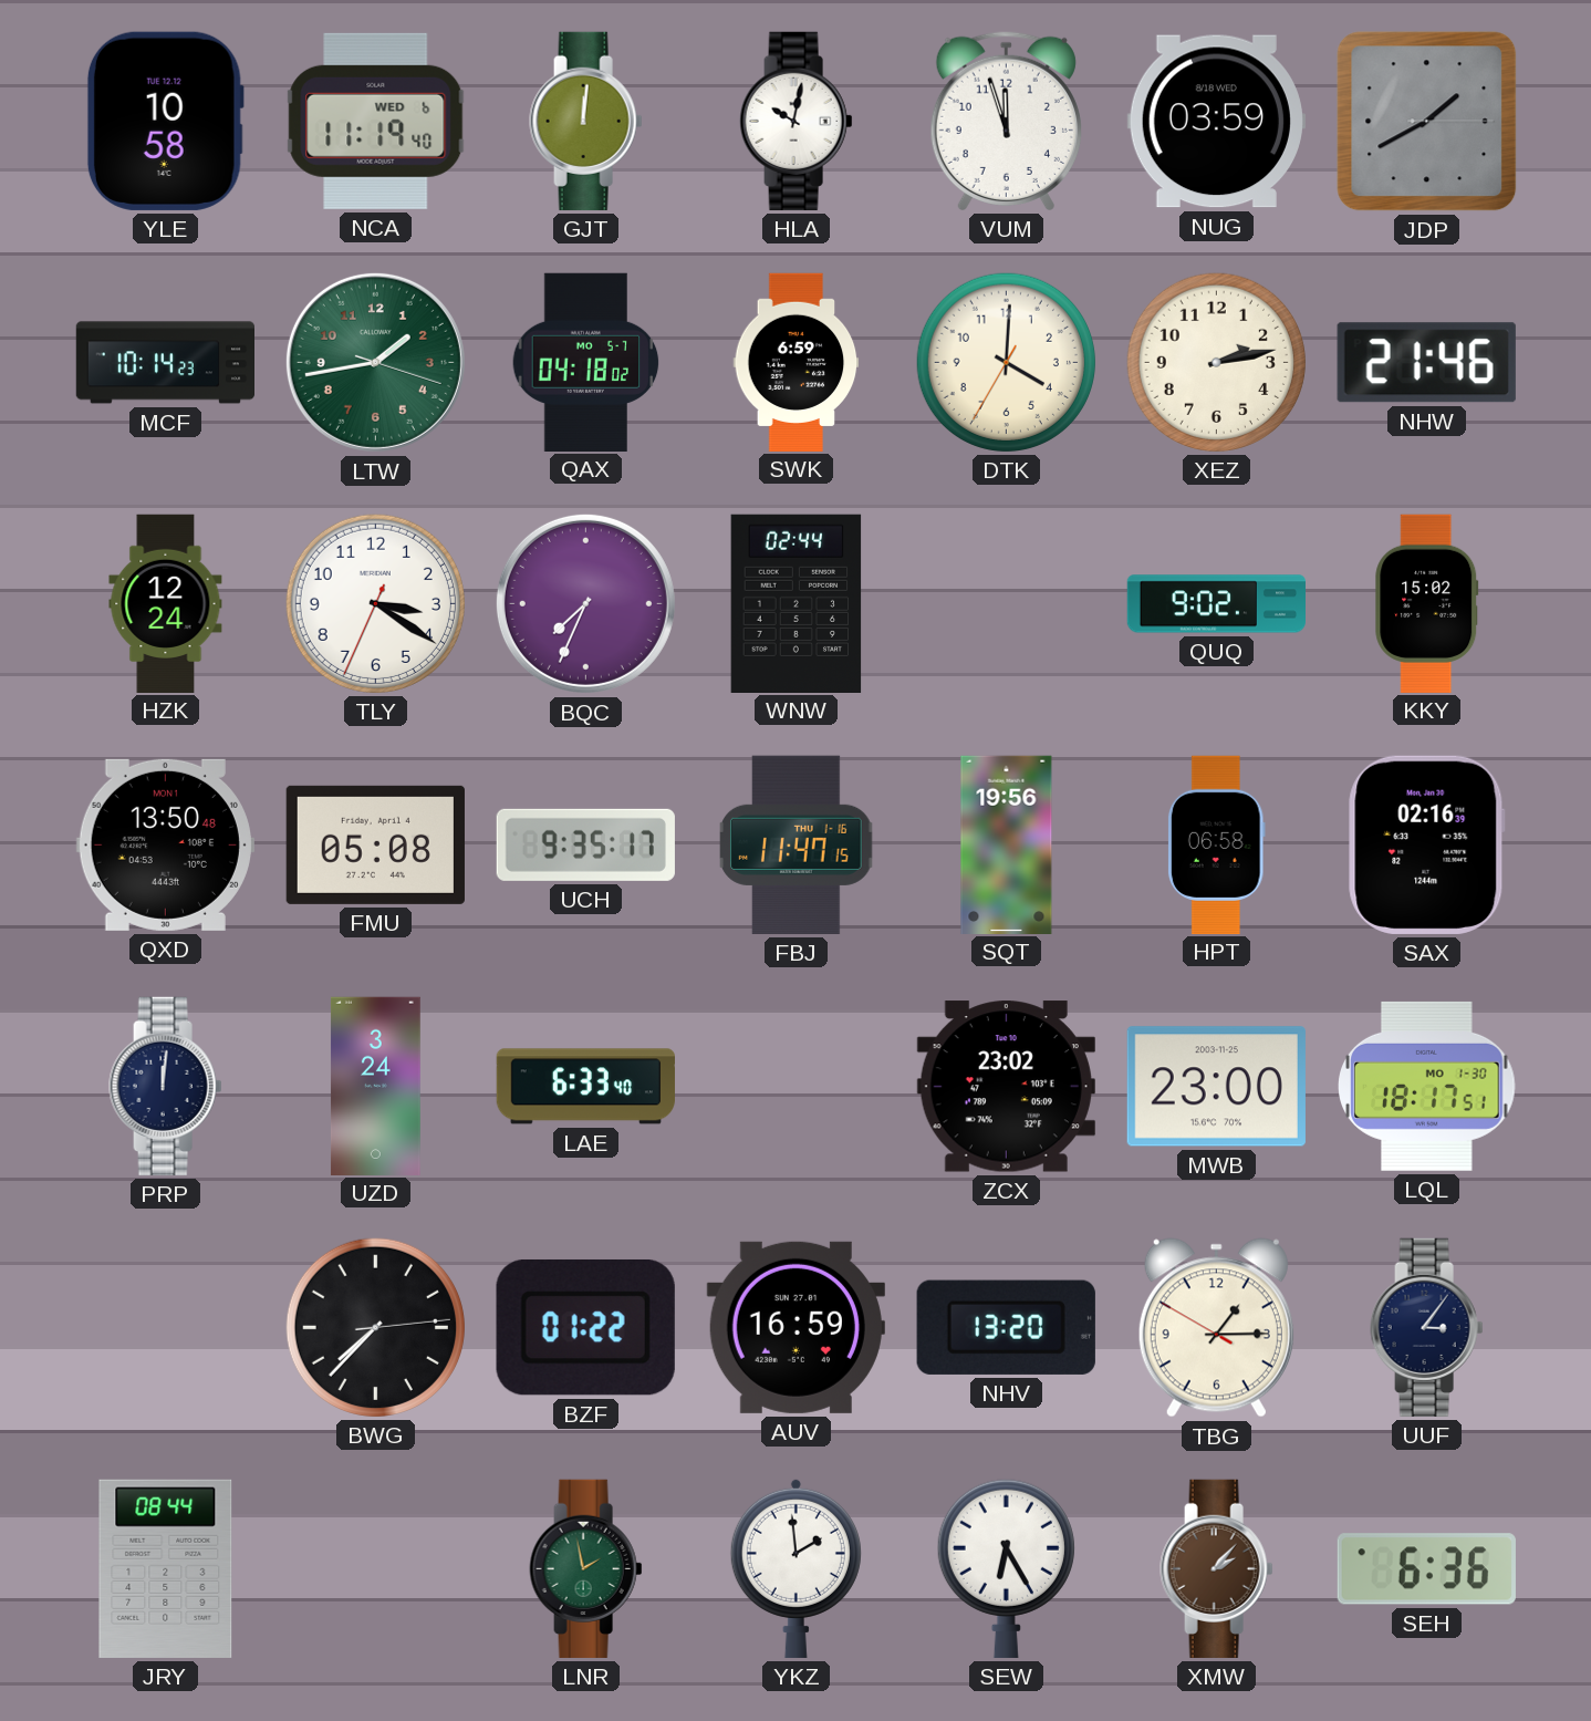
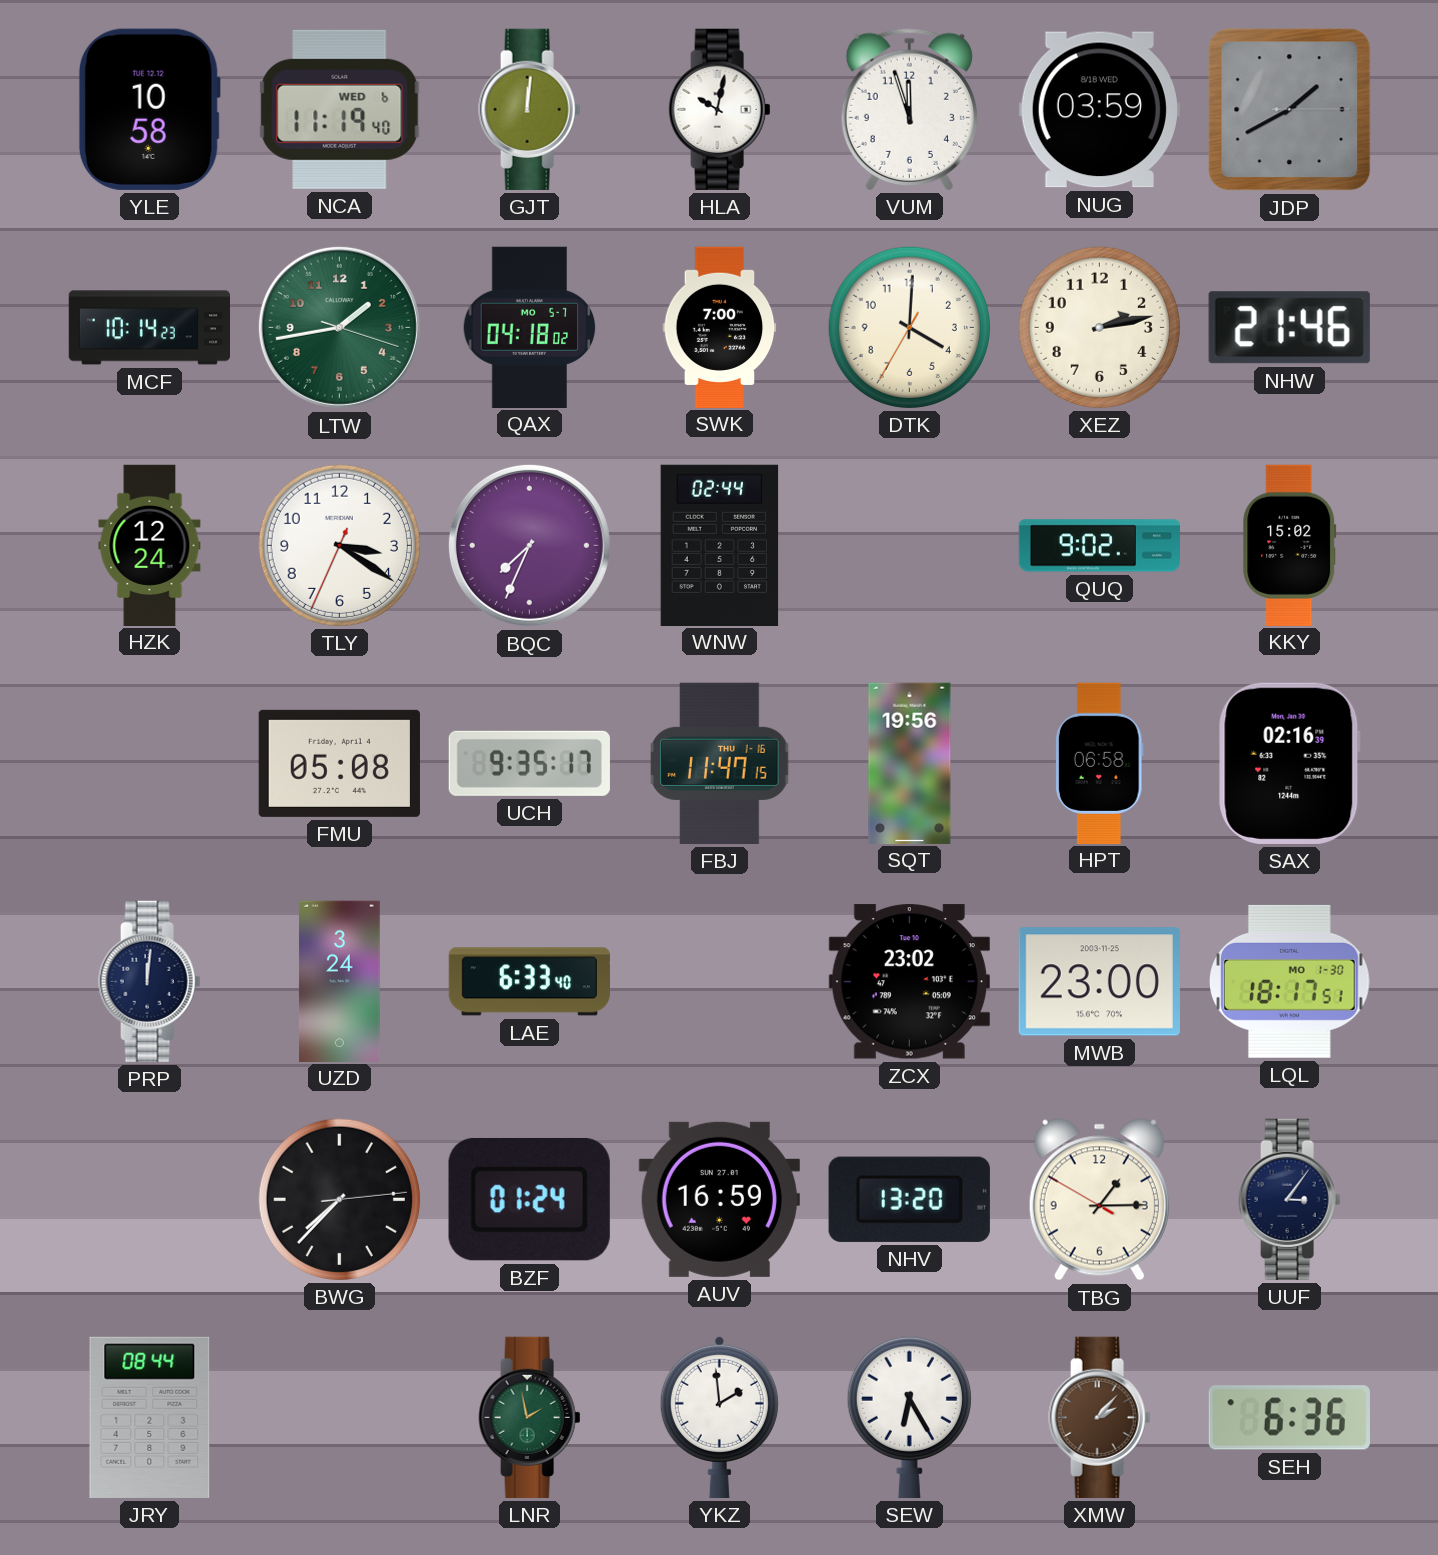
SWK: 6:59 -> 7:00 (720, 327)
QXD: 13:50 -> none (165, 844)
BZF: 01:22 -> 01:24 (529, 1199)
